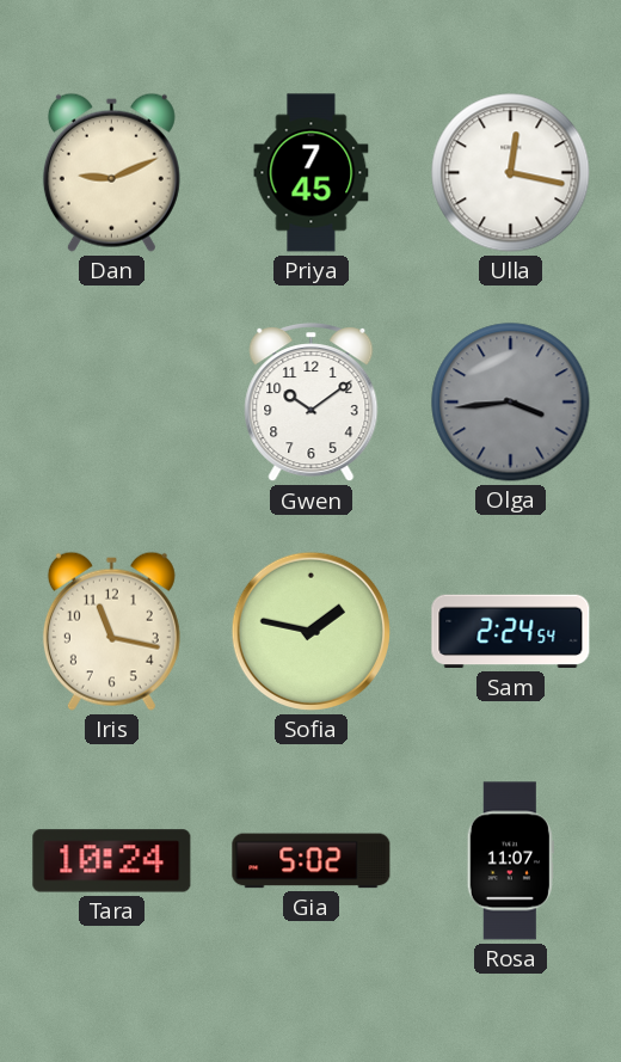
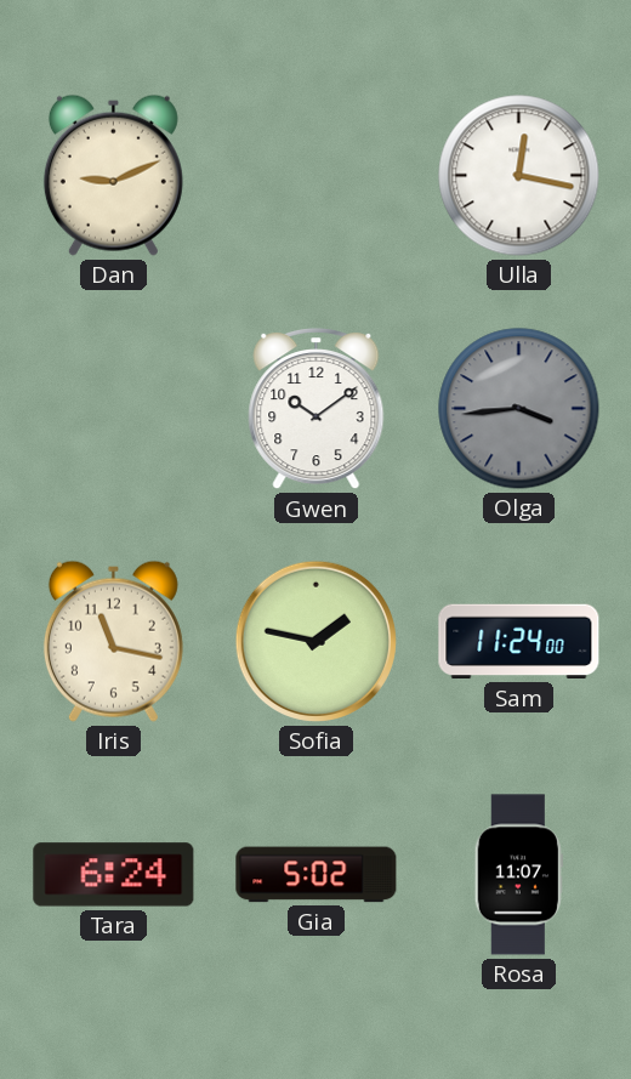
Priya: 7:45 -> none (312, 173)
Sam: 2:24 -> 11:24 (519, 642)
Tara: 10:24 -> 6:24 (114, 875)
